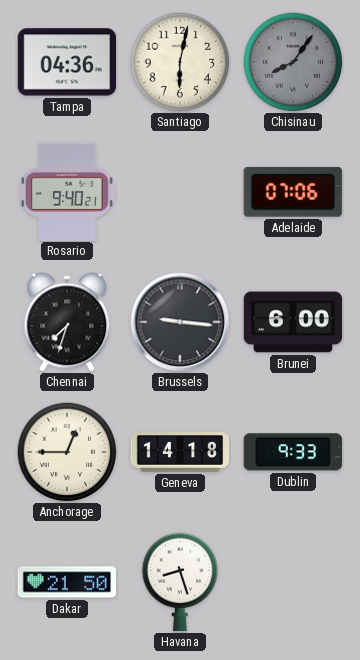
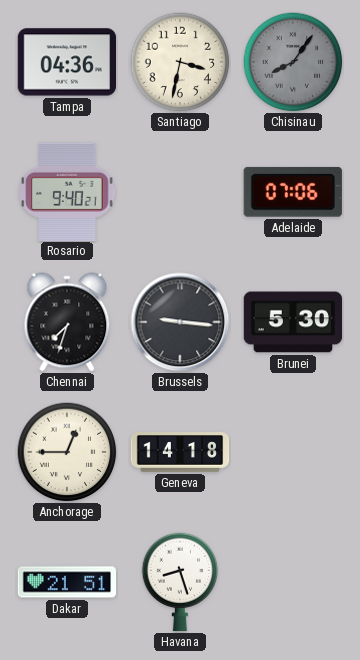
Santiago: 6:02 -> 3:32 (180, 62)
Brunei: 6:00 -> 5:30 (293, 322)
Dublin: 9:33 -> none (293, 452)
Dakar: 21:50 -> 21:51 (67, 582)
